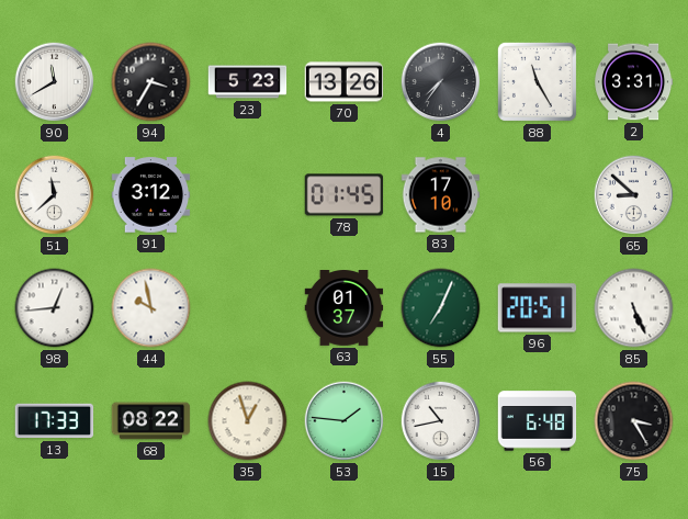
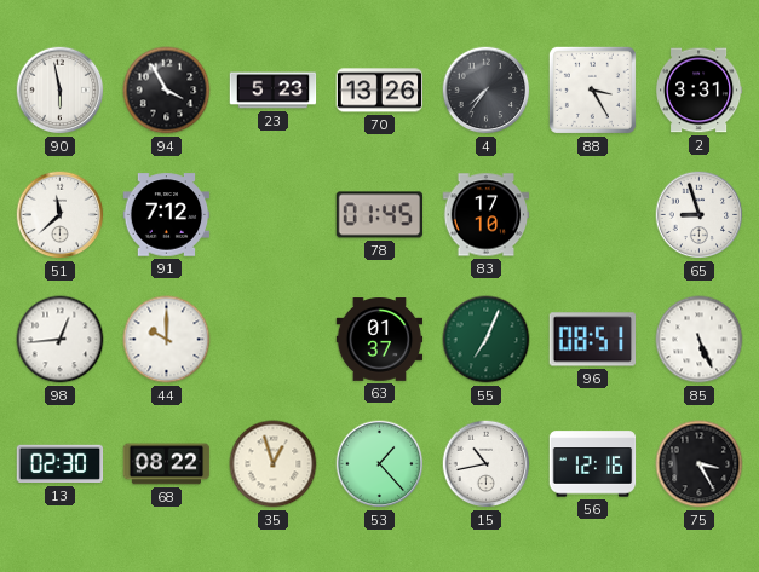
90: 11:40 -> 5:58 (61, 91)
94: 3:35 -> 3:55 (167, 91)
88: 11:25 -> 3:25 (592, 89)
91: 3:12 -> 7:12 (167, 215)
65: 8:52 -> 8:57 (700, 215)
44: 9:58 -> 10:00 (167, 340)
96: 20:51 -> 08:51 (593, 340)
13: 17:33 -> 02:30 (61, 464)
53: 1:46 -> 1:23 (380, 464)
56: 6:48 -> 12:16 (593, 464)
